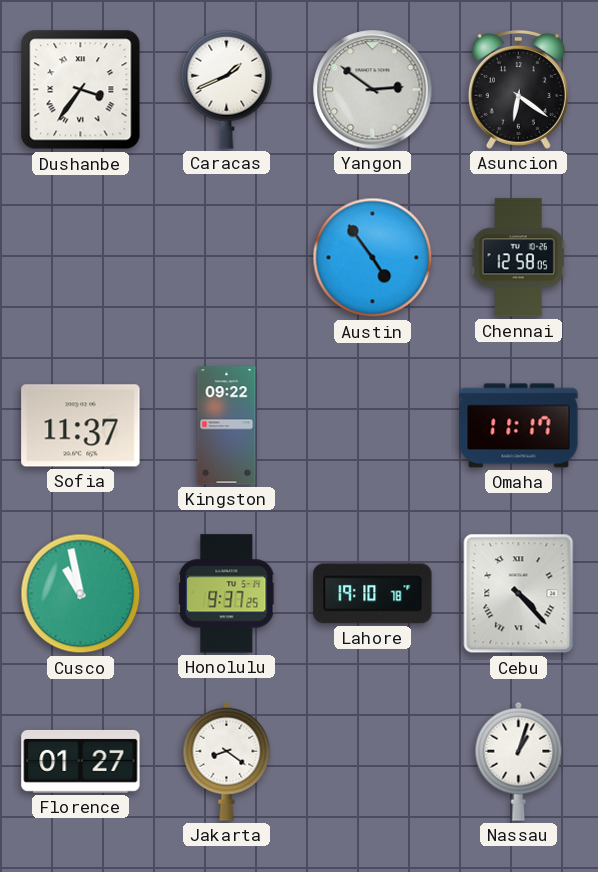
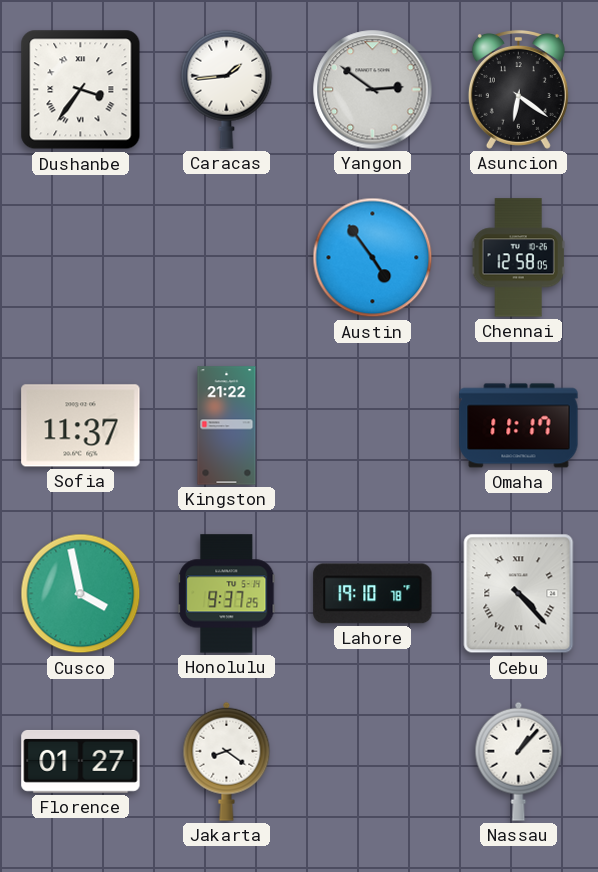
Caracas: 1:41 -> 1:44 (227, 89)
Kingston: 09:22 -> 21:22 (227, 426)
Cusco: 10:58 -> 3:58 (81, 594)
Nassau: 1:03 -> 1:07 (519, 761)
